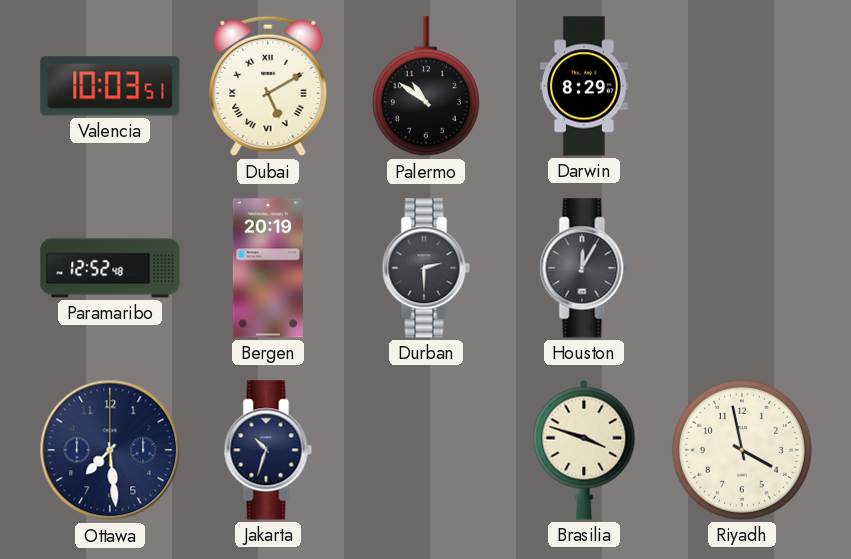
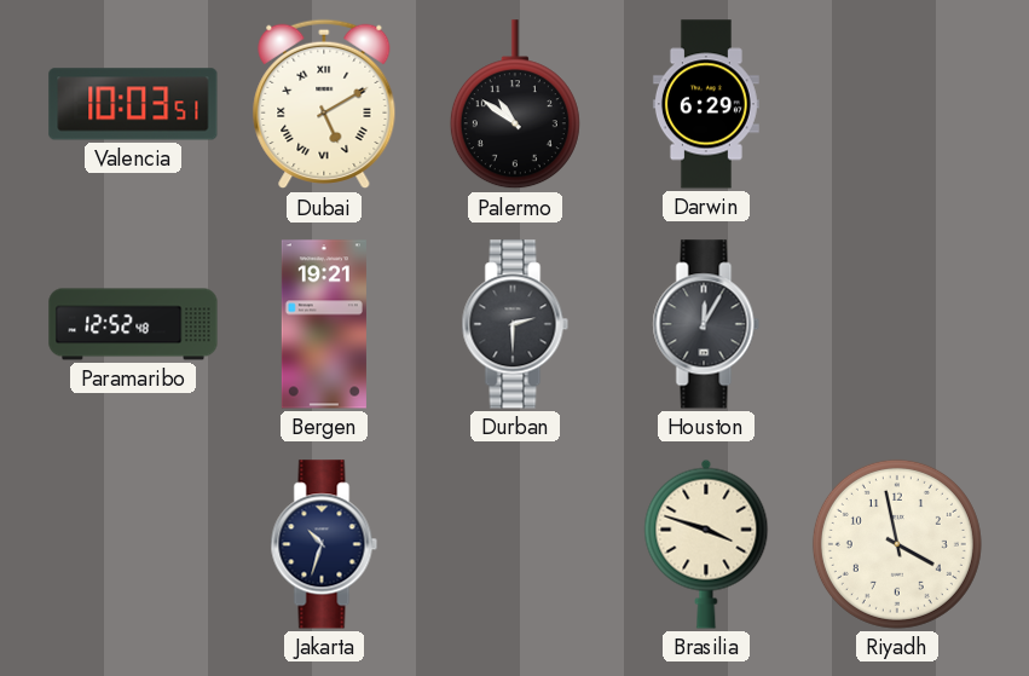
Darwin: 8:29 -> 6:29 (706, 104)
Bergen: 20:19 -> 19:21 (324, 324)
Ottawa: 7:29 -> none (110, 450)
